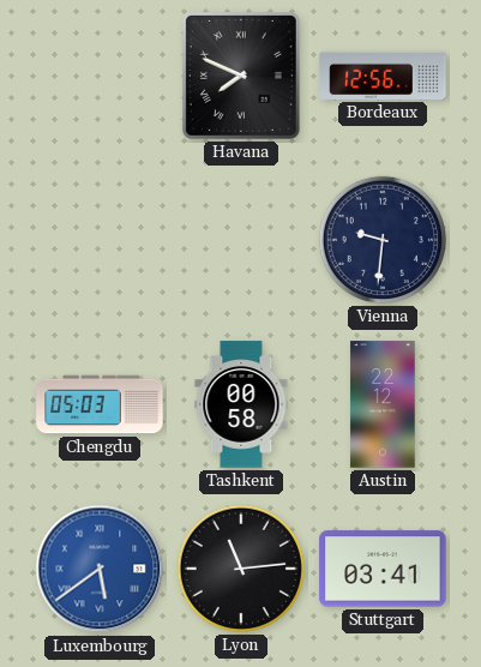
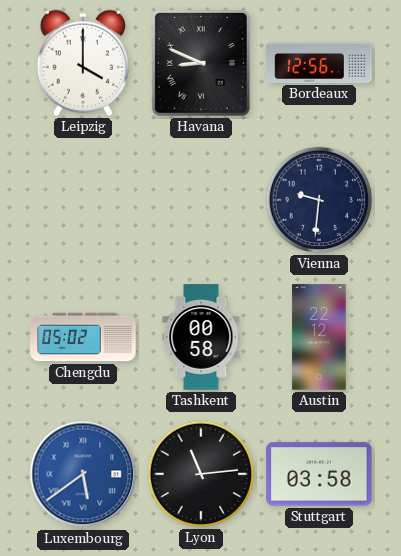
Leipzig: none -> 4:00 (83, 63)
Havana: 7:49 -> 8:49 (201, 63)
Chengdu: 05:03 -> 05:02 (83, 337)
Stuttgart: 03:41 -> 03:58 (319, 474)
